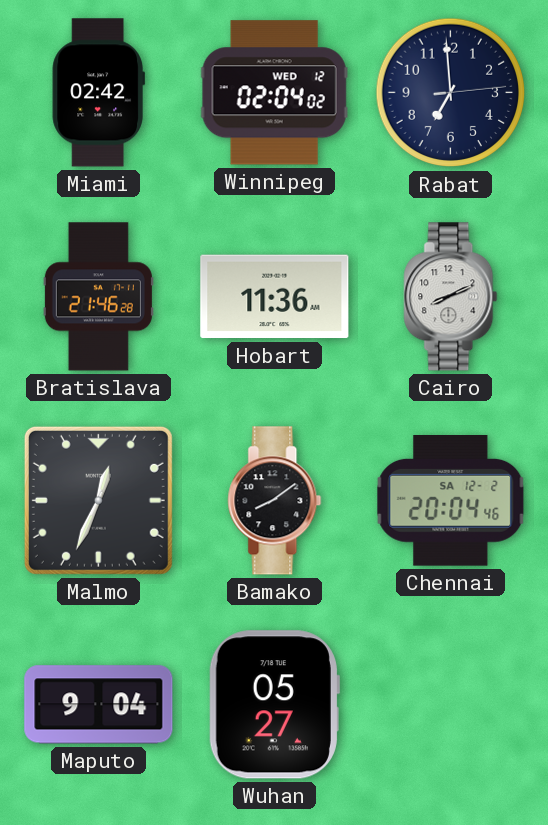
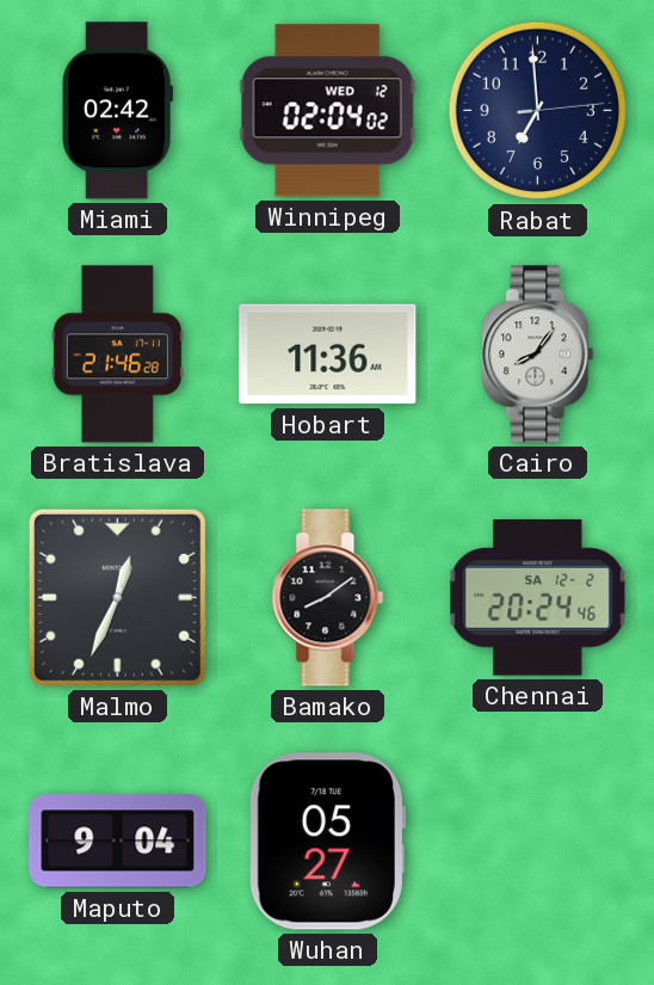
Cairo: 8:11 -> 8:06 (538, 355)
Chennai: 20:04 -> 20:24 (538, 598)
